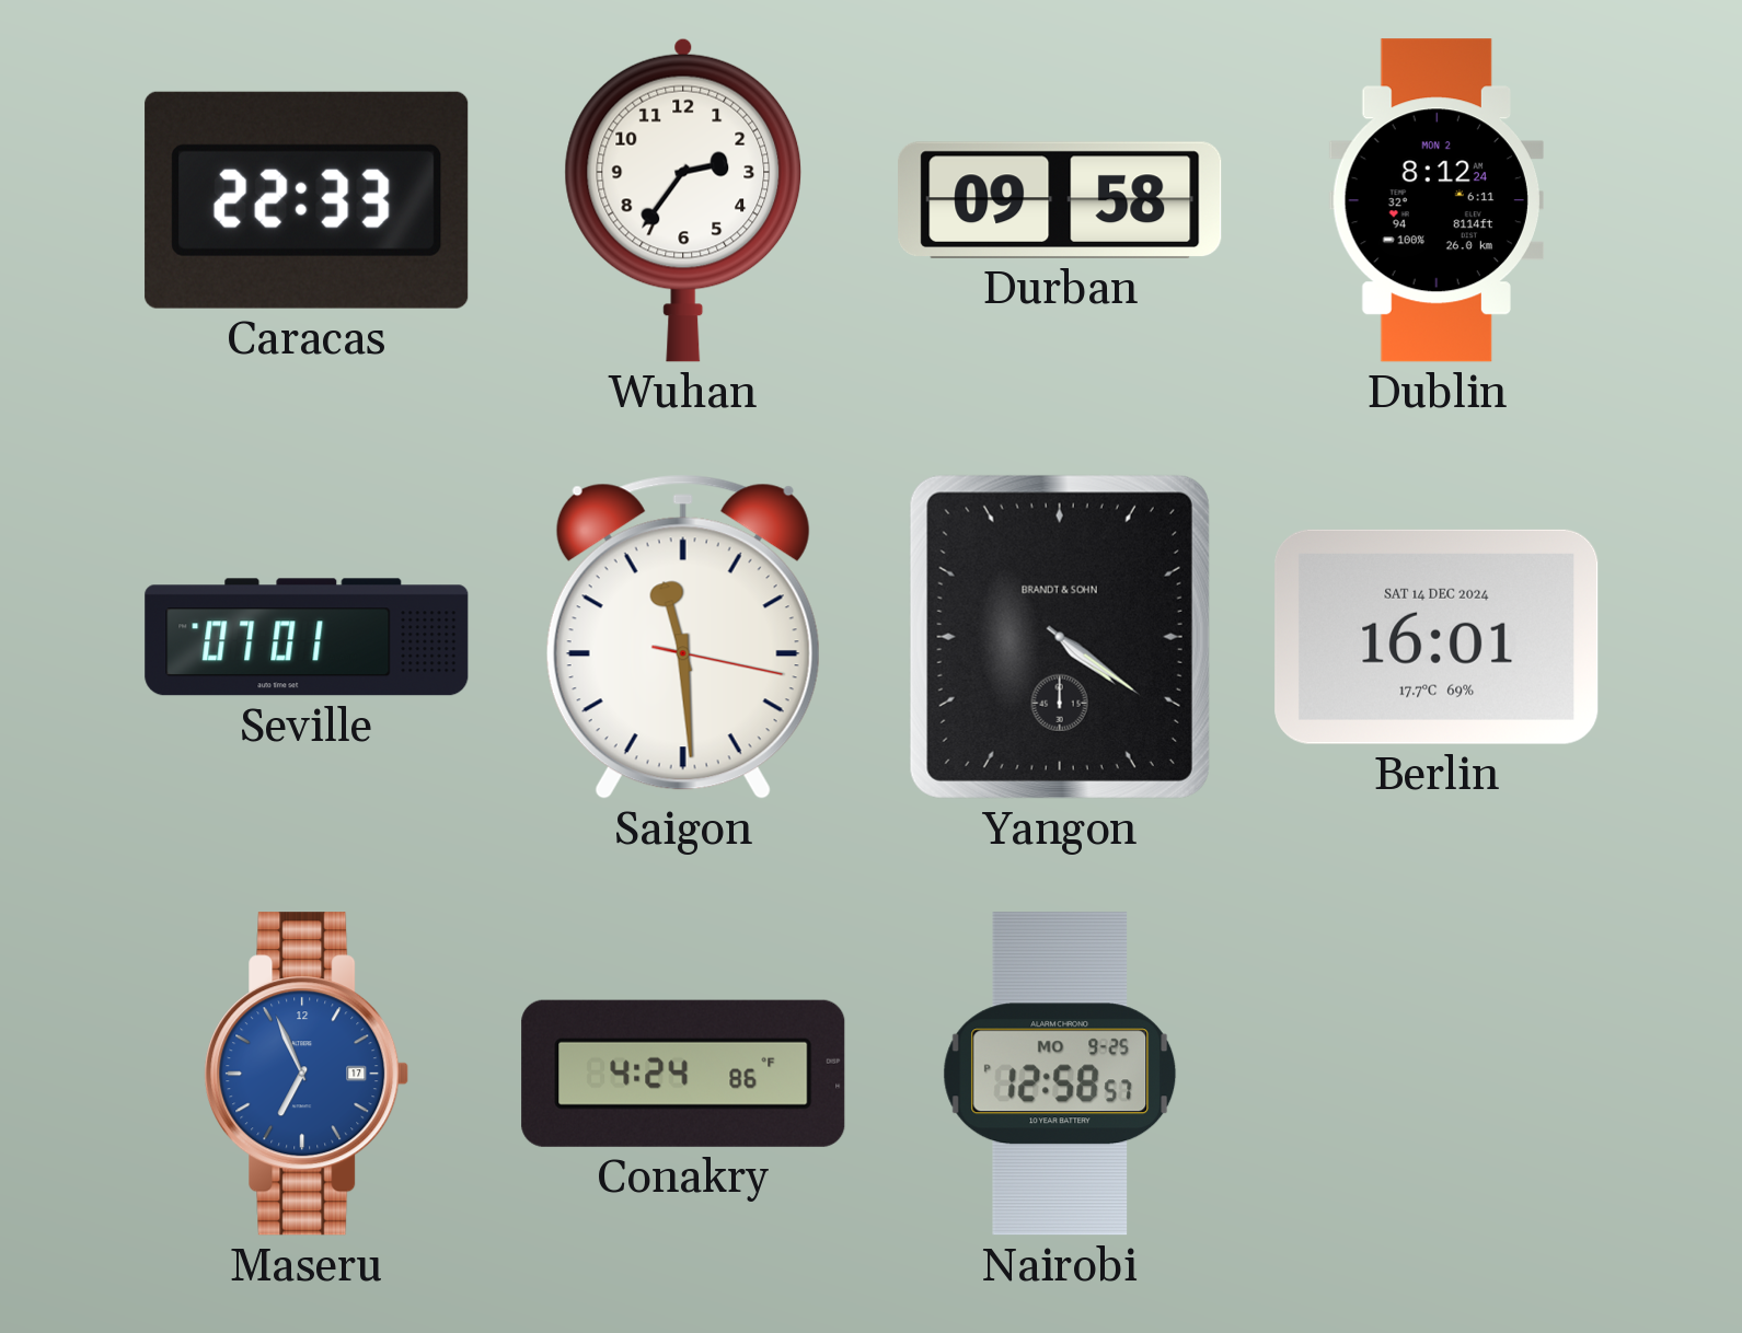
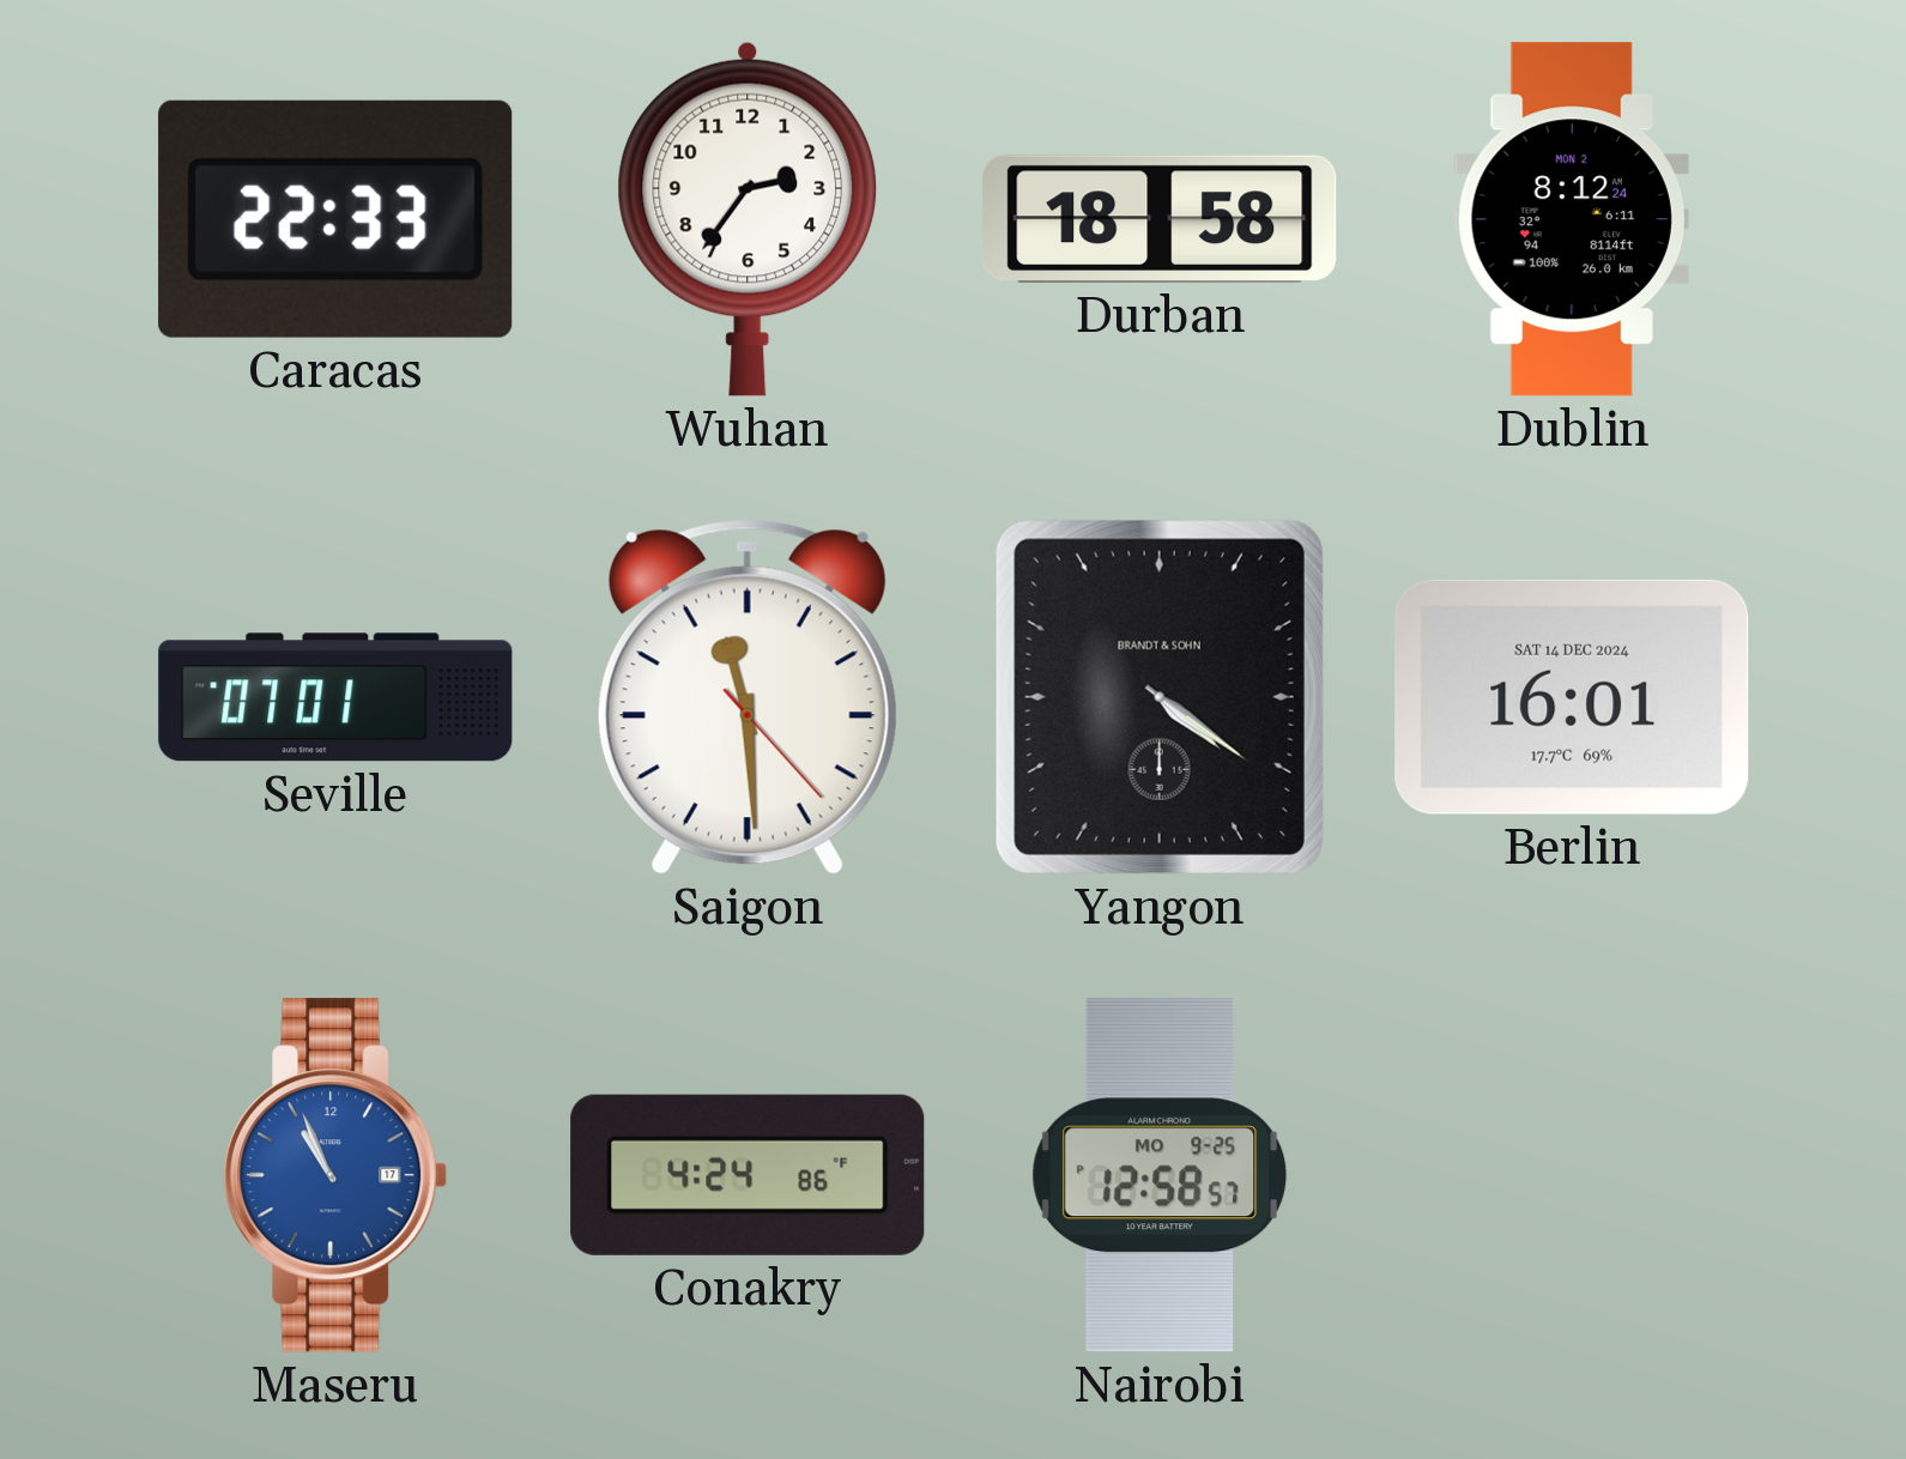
Durban: 09:58 -> 18:58 (1160, 219)
Saigon: 11:29:17 -> 11:29:23 (748, 697)
Maseru: 6:56 -> 10:56 (335, 1175)
